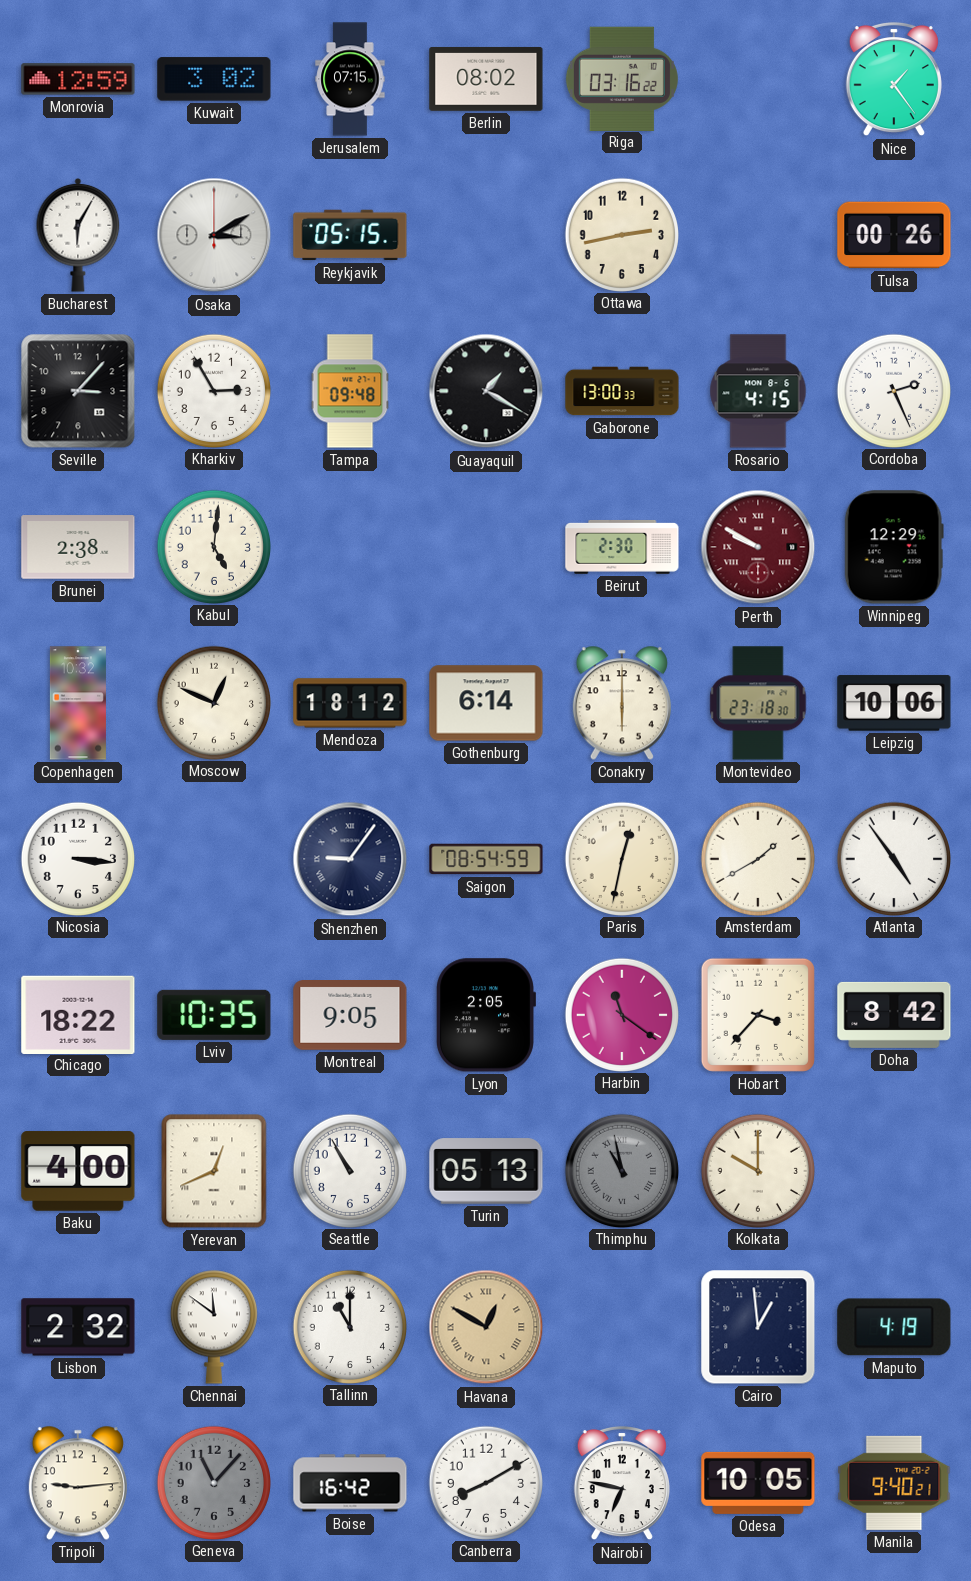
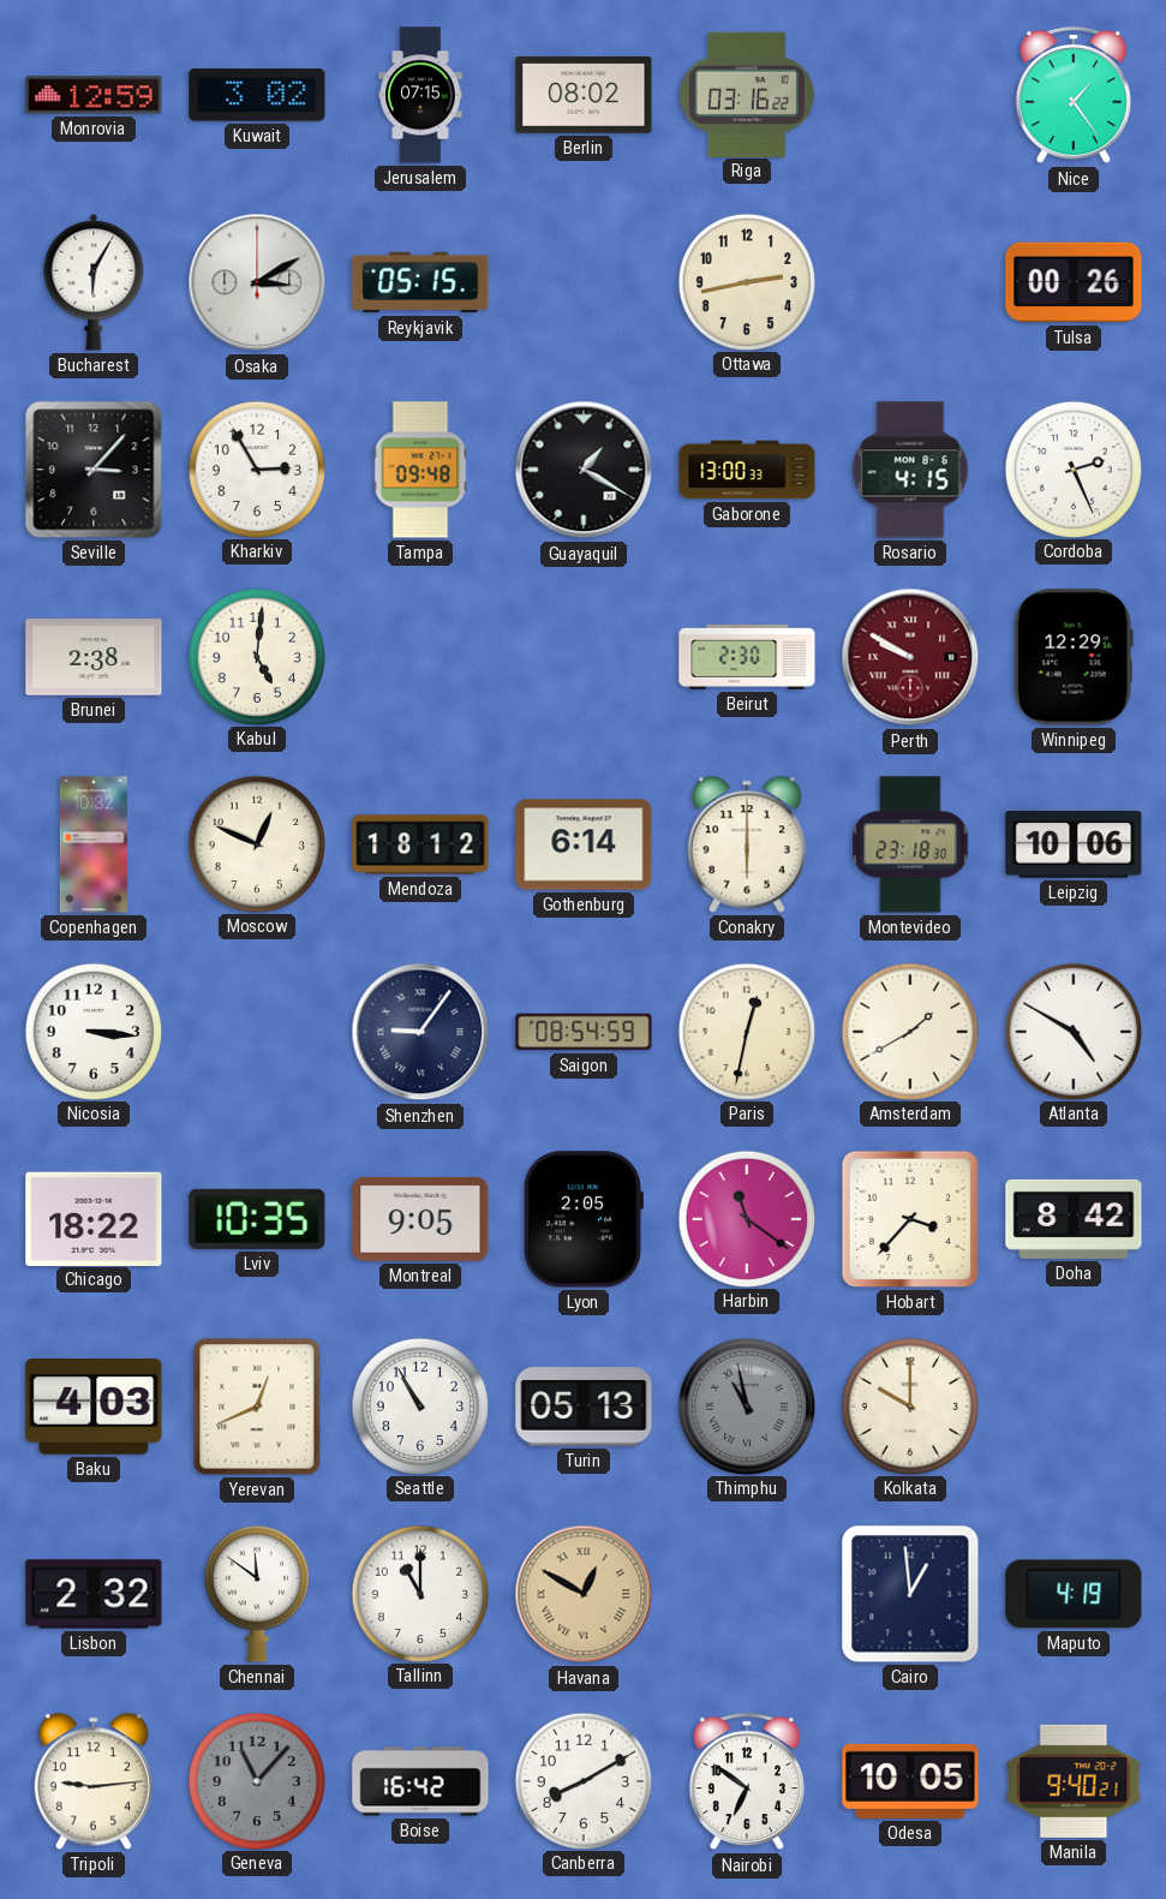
Atlanta: 4:54 -> 4:50 (1072, 1031)
Baku: 4:00 -> 4:03 (94, 1407)
Nairobi: 6:47 -> 6:51 (747, 1781)
